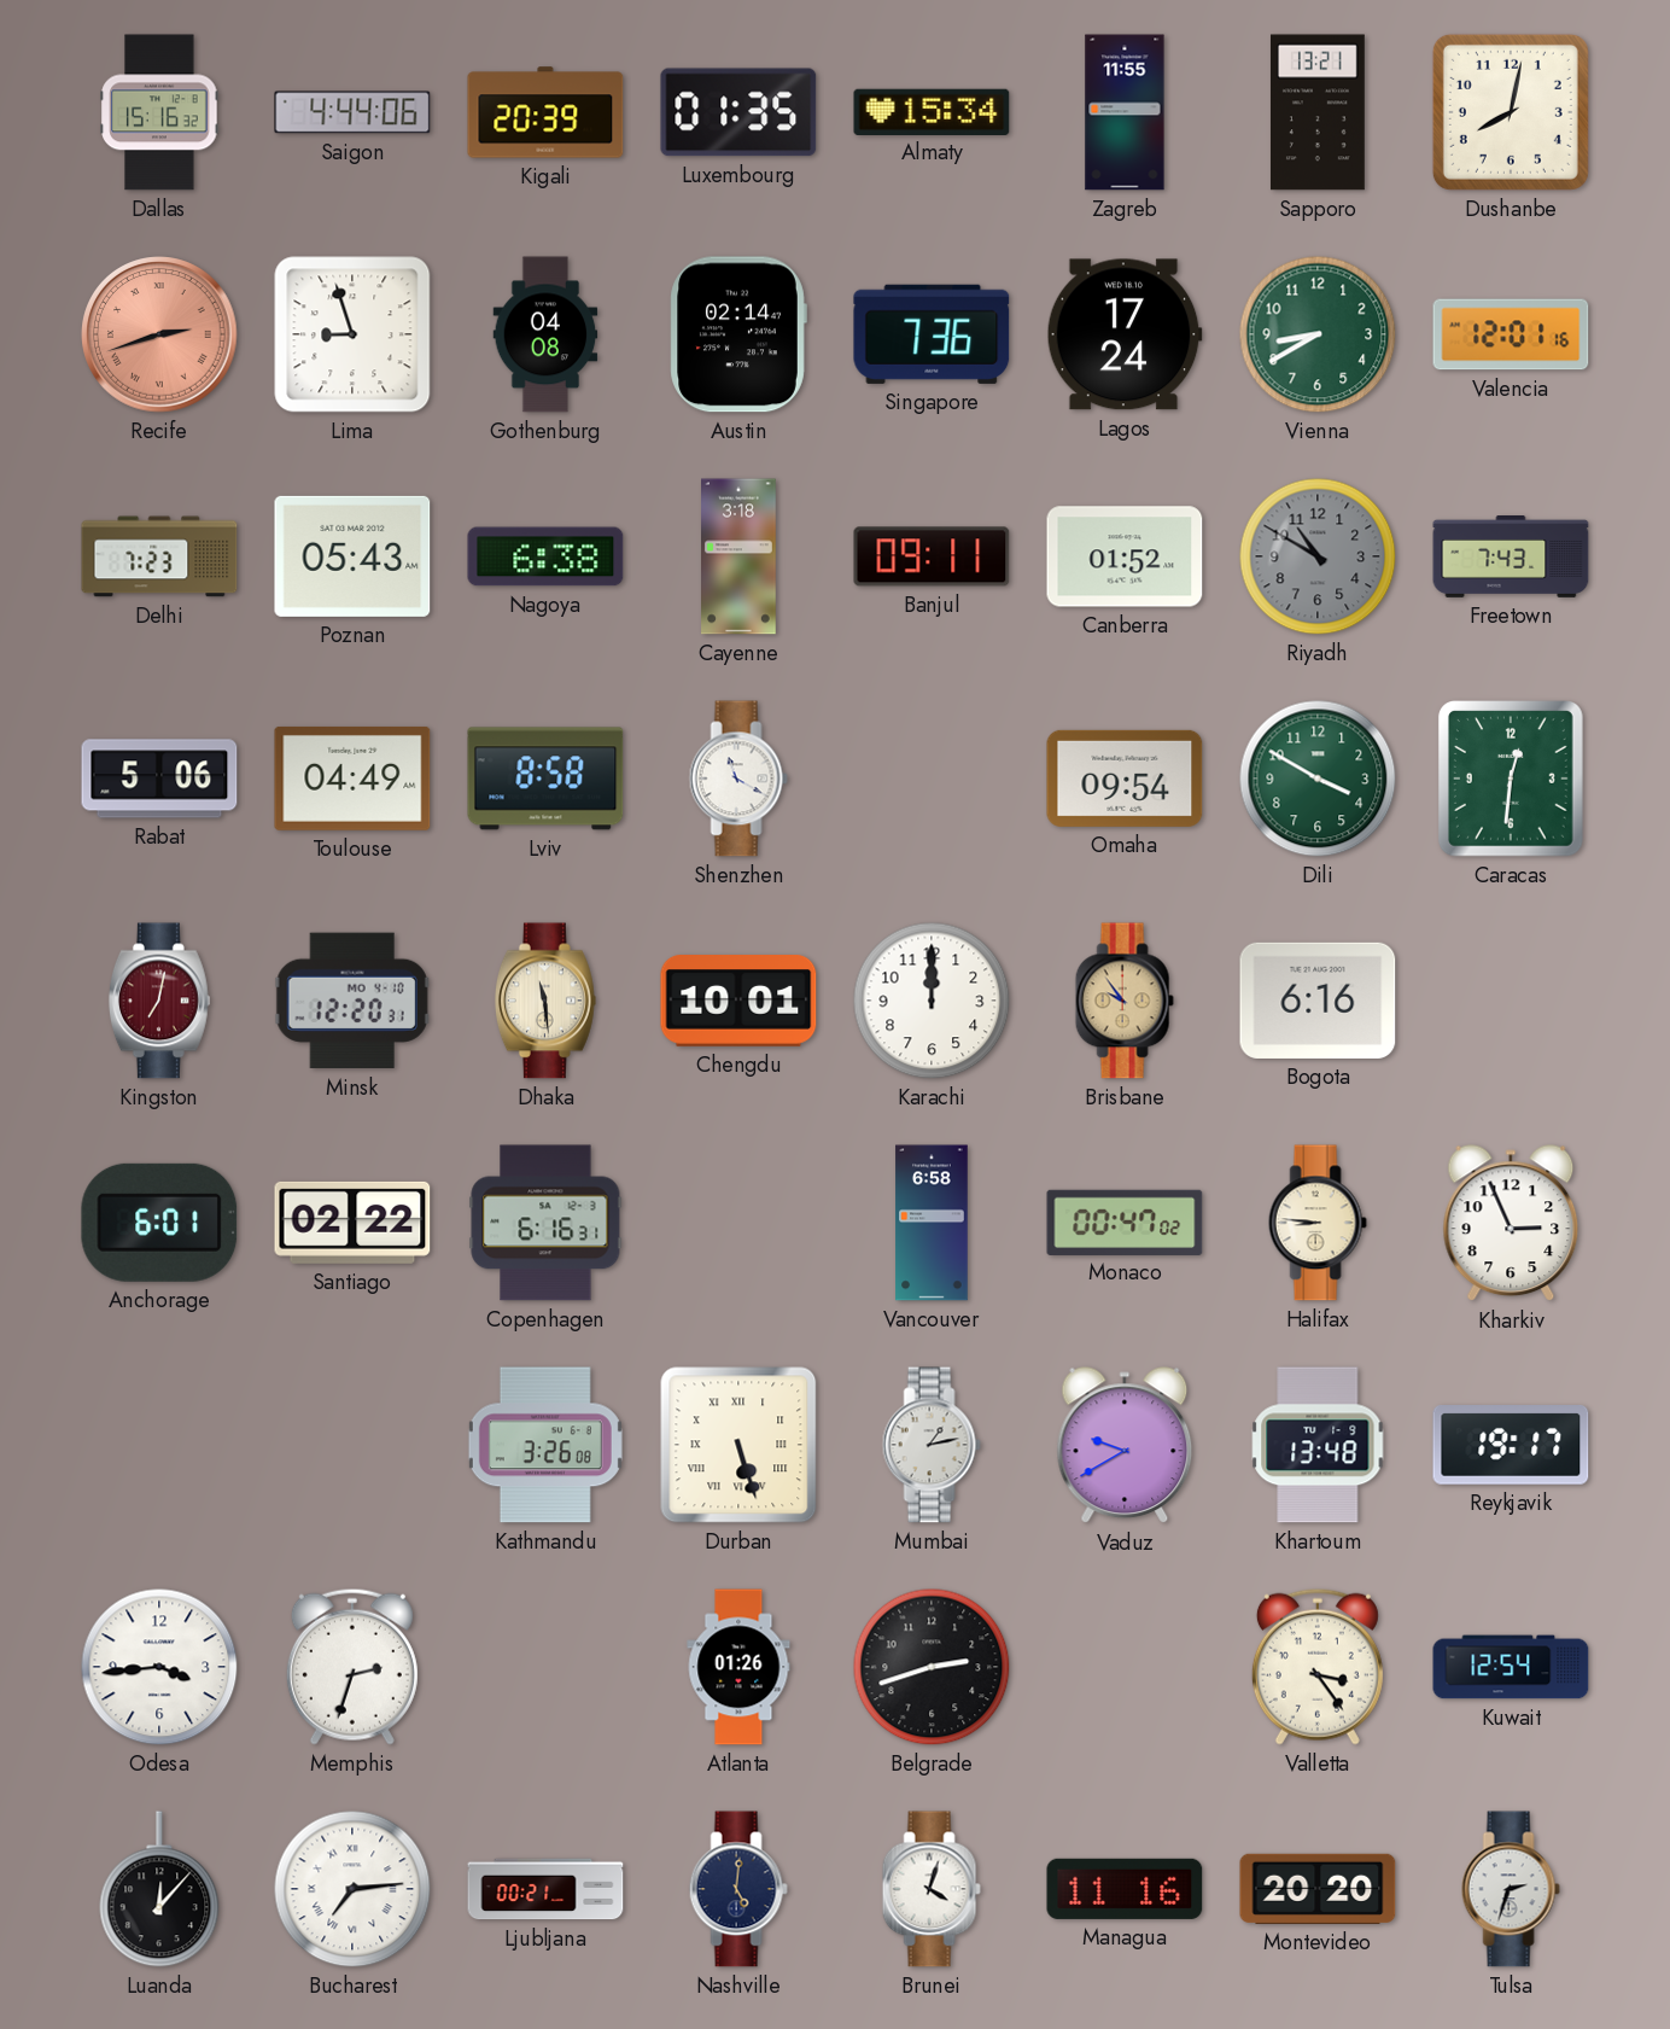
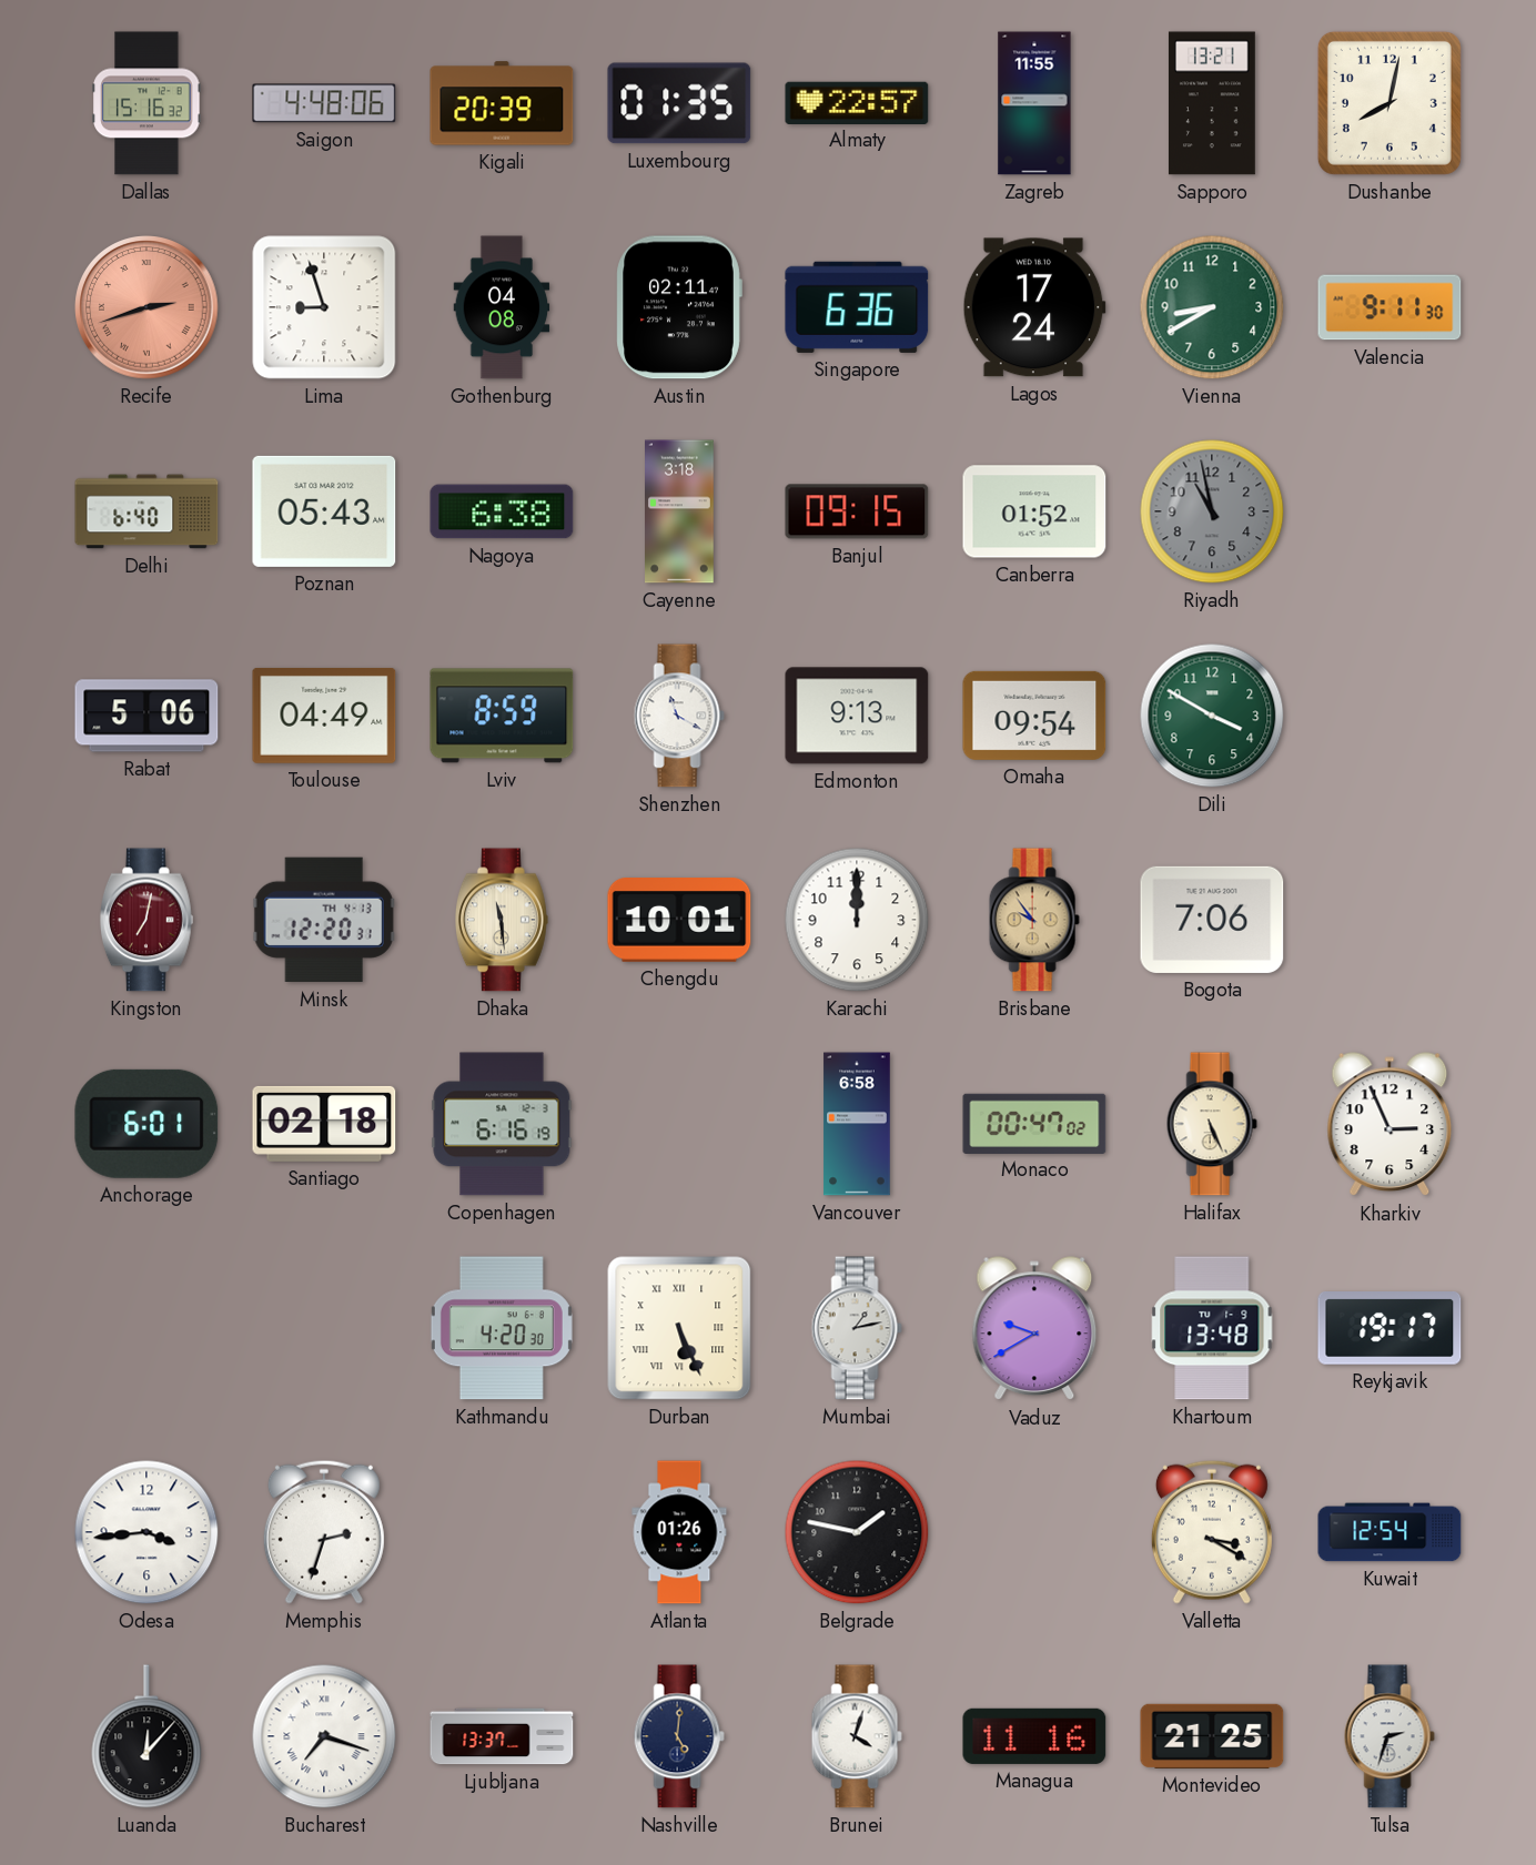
Saigon: 4:44 -> 4:48 (324, 103)
Almaty: 15:34 -> 22:57 (857, 102)
Austin: 02:14 -> 02:11 (679, 307)
Singapore: 7:36 -> 6:36 (857, 307)
Valencia: 12:01 -> 9:11 (1390, 307)
Delhi: 7:23 -> 6:40 (146, 511)
Banjul: 09:11 -> 09:15 (857, 511)
Riyadh: 10:50 -> 10:58 (1212, 511)
Freetown: 7:43 -> none (1511, 558)
Lviv: 8:58 -> 8:59 (502, 716)
Edmonton: none -> 9:13 (857, 716)
Caracas: 12:31 -> none (1511, 780)
Minsk date: MO 4-10 -> TH 4-13 (324, 920)
Bogota: 6:16 -> 7:06 (1212, 920)
Santiago: 02:22 -> 02:18 (324, 1124)
Copenhagen: 6:16:31 -> 6:16:19 (502, 1124)
Halifax: 8:46 -> 5:26 (1212, 1124)
Kathmandu: 3:26 -> 4:20 (502, 1328)
Durban: 5:27 -> 5:26 (679, 1328)
Belgrade: 2:42 -> 1:47 (857, 1532)
Valletta: 3:24 -> 3:20 (1212, 1532)
Bucharest: 7:14 -> 7:18 (324, 1736)
Ljubljana: 00:21 -> 13:37 (502, 1736)
Montevideo: 20:20 -> 21:25 (1212, 1736)
